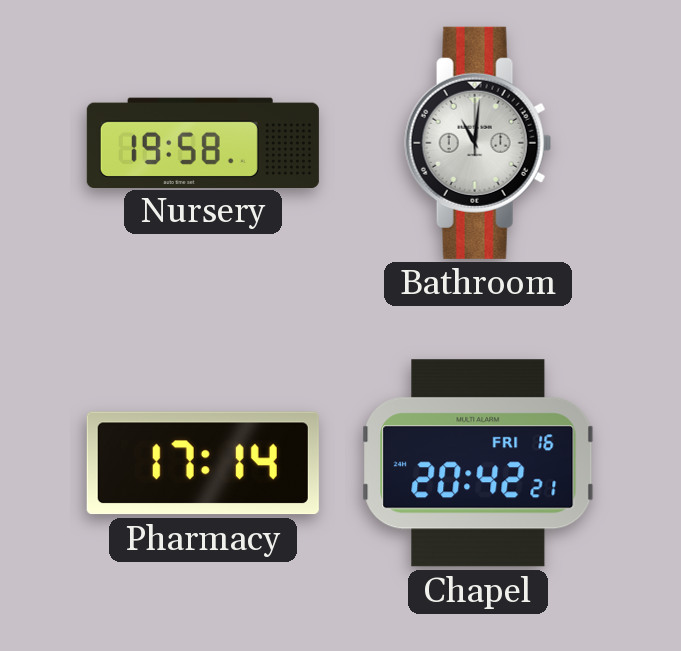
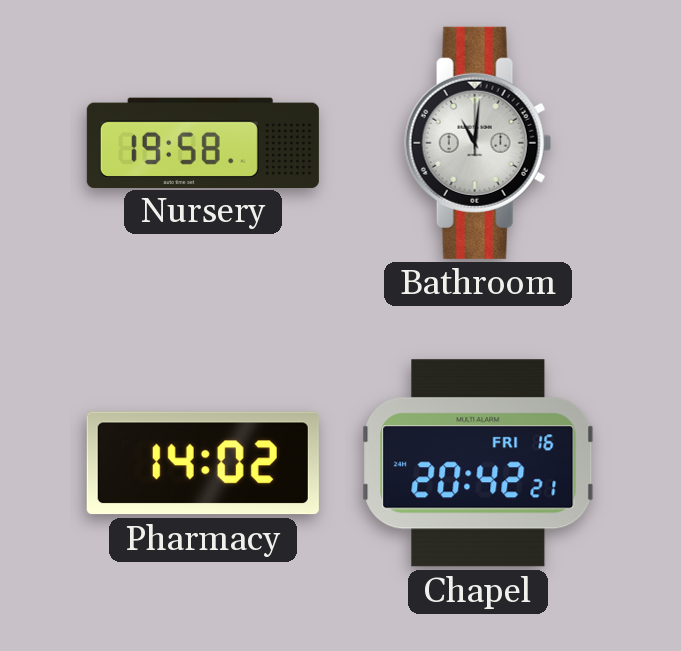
Pharmacy: 17:14 -> 14:02 (203, 463)
